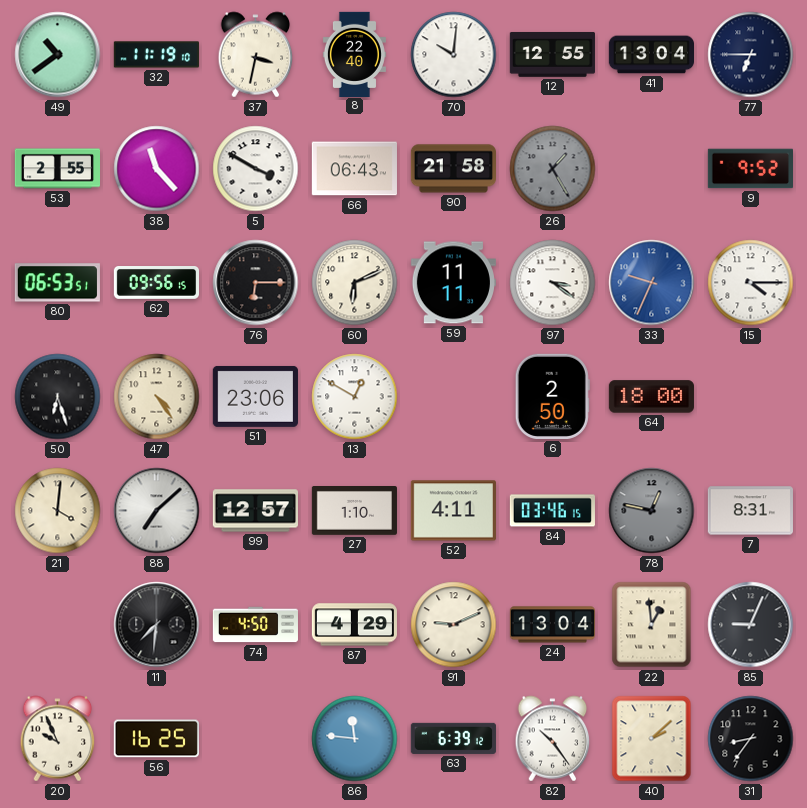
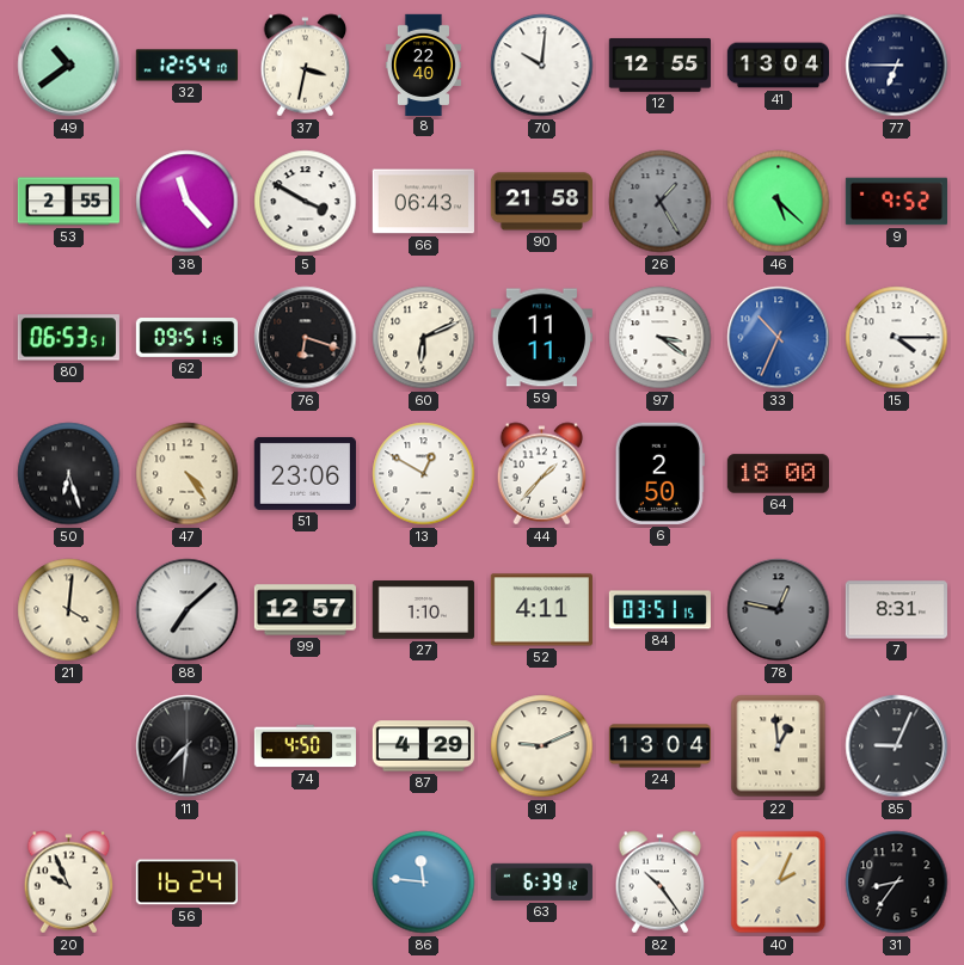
32: 11:19 -> 12:54 (186, 66)
46: none -> 5:22 (779, 202)
62: 09:56 -> 09:51 (186, 338)
76: 6:15 -> 6:18 (306, 338)
33: 9:34 -> 10:34 (779, 338)
44: none -> 1:37 (542, 474)
84: 03:46 -> 03:51 (659, 610)
56: 16:25 -> 16:24 (186, 883)
40: 2:08 -> 2:04 (779, 883)
